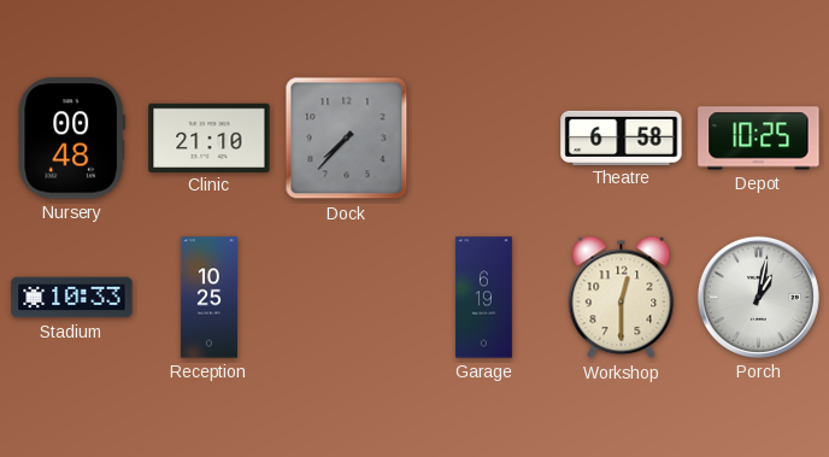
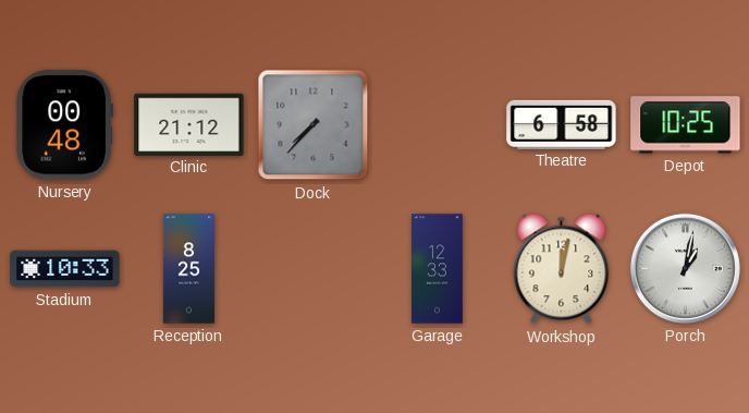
Clinic: 21:10 -> 21:12 (189, 124)
Reception: 10:25 -> 8:25 (188, 269)
Garage: 6:19 -> 12:33 (438, 269)
Workshop: 12:30 -> 12:02 (562, 269)
